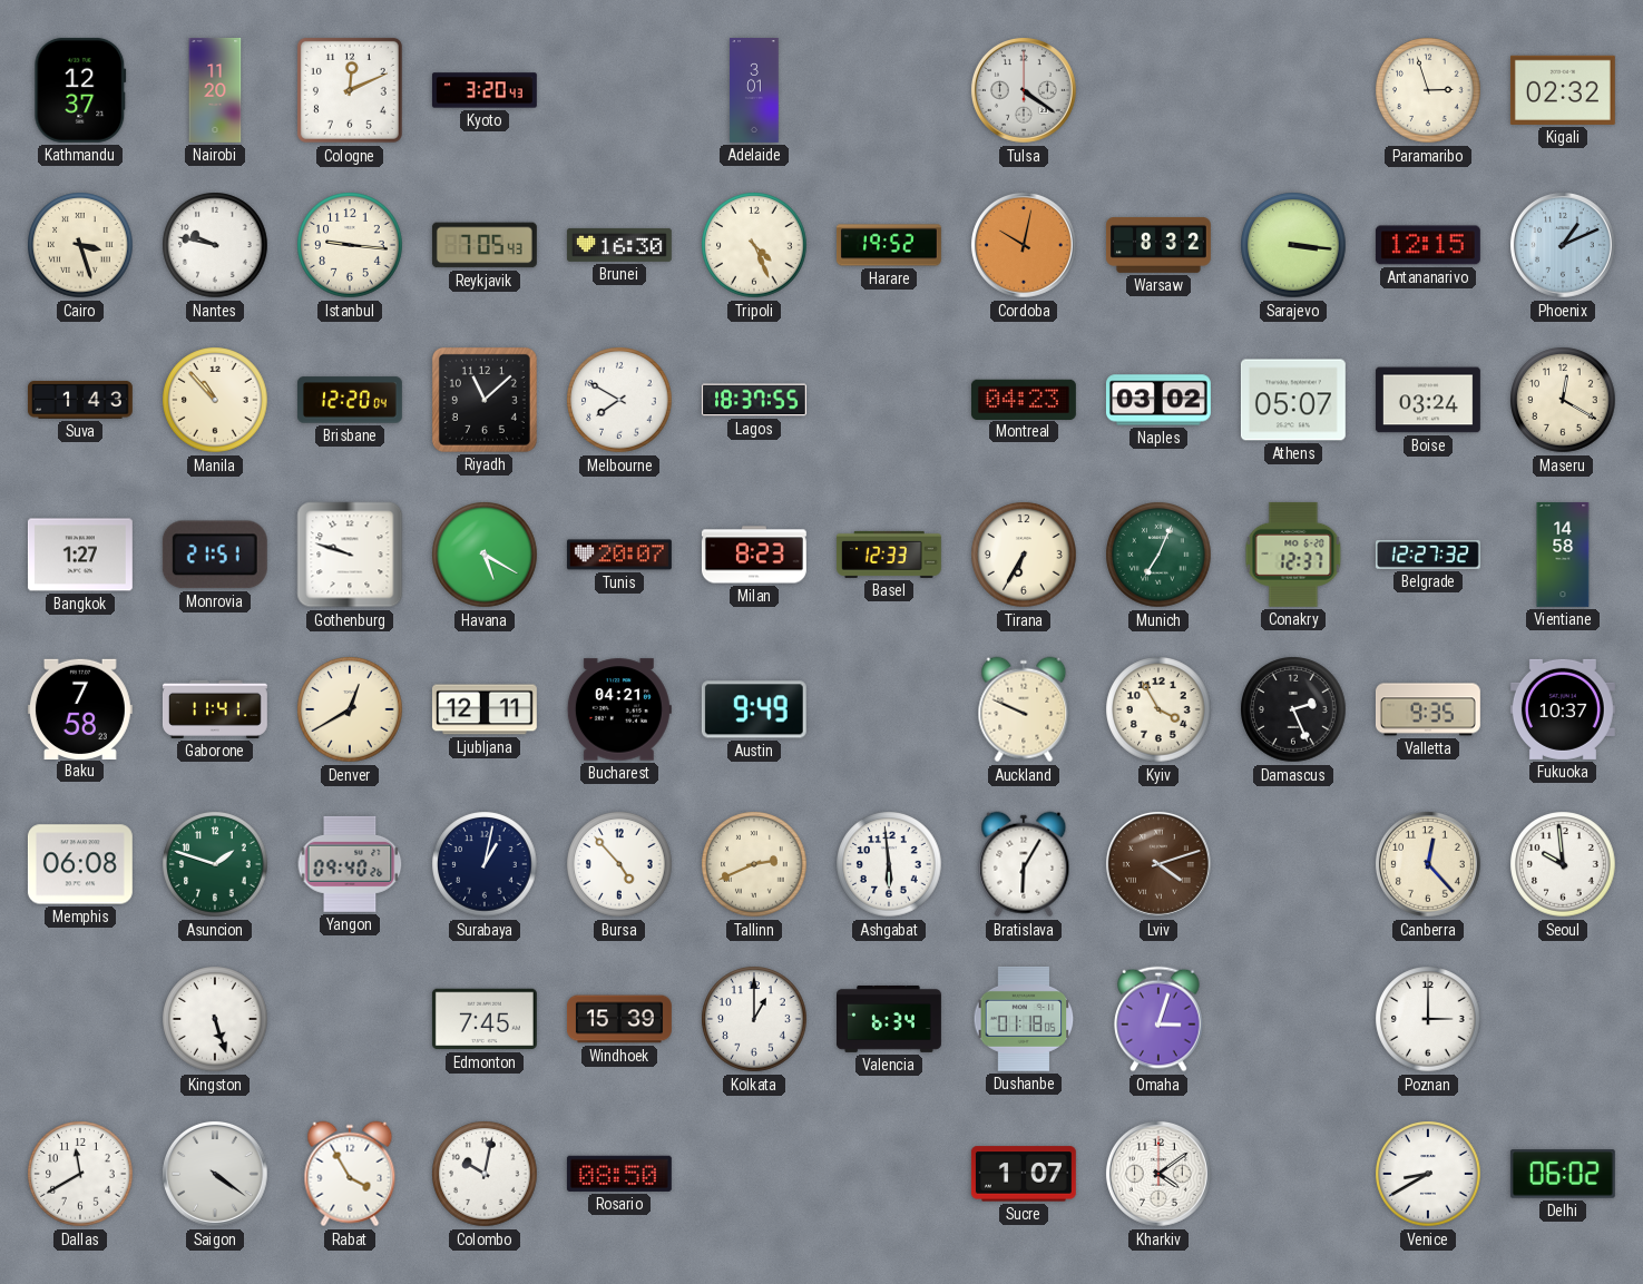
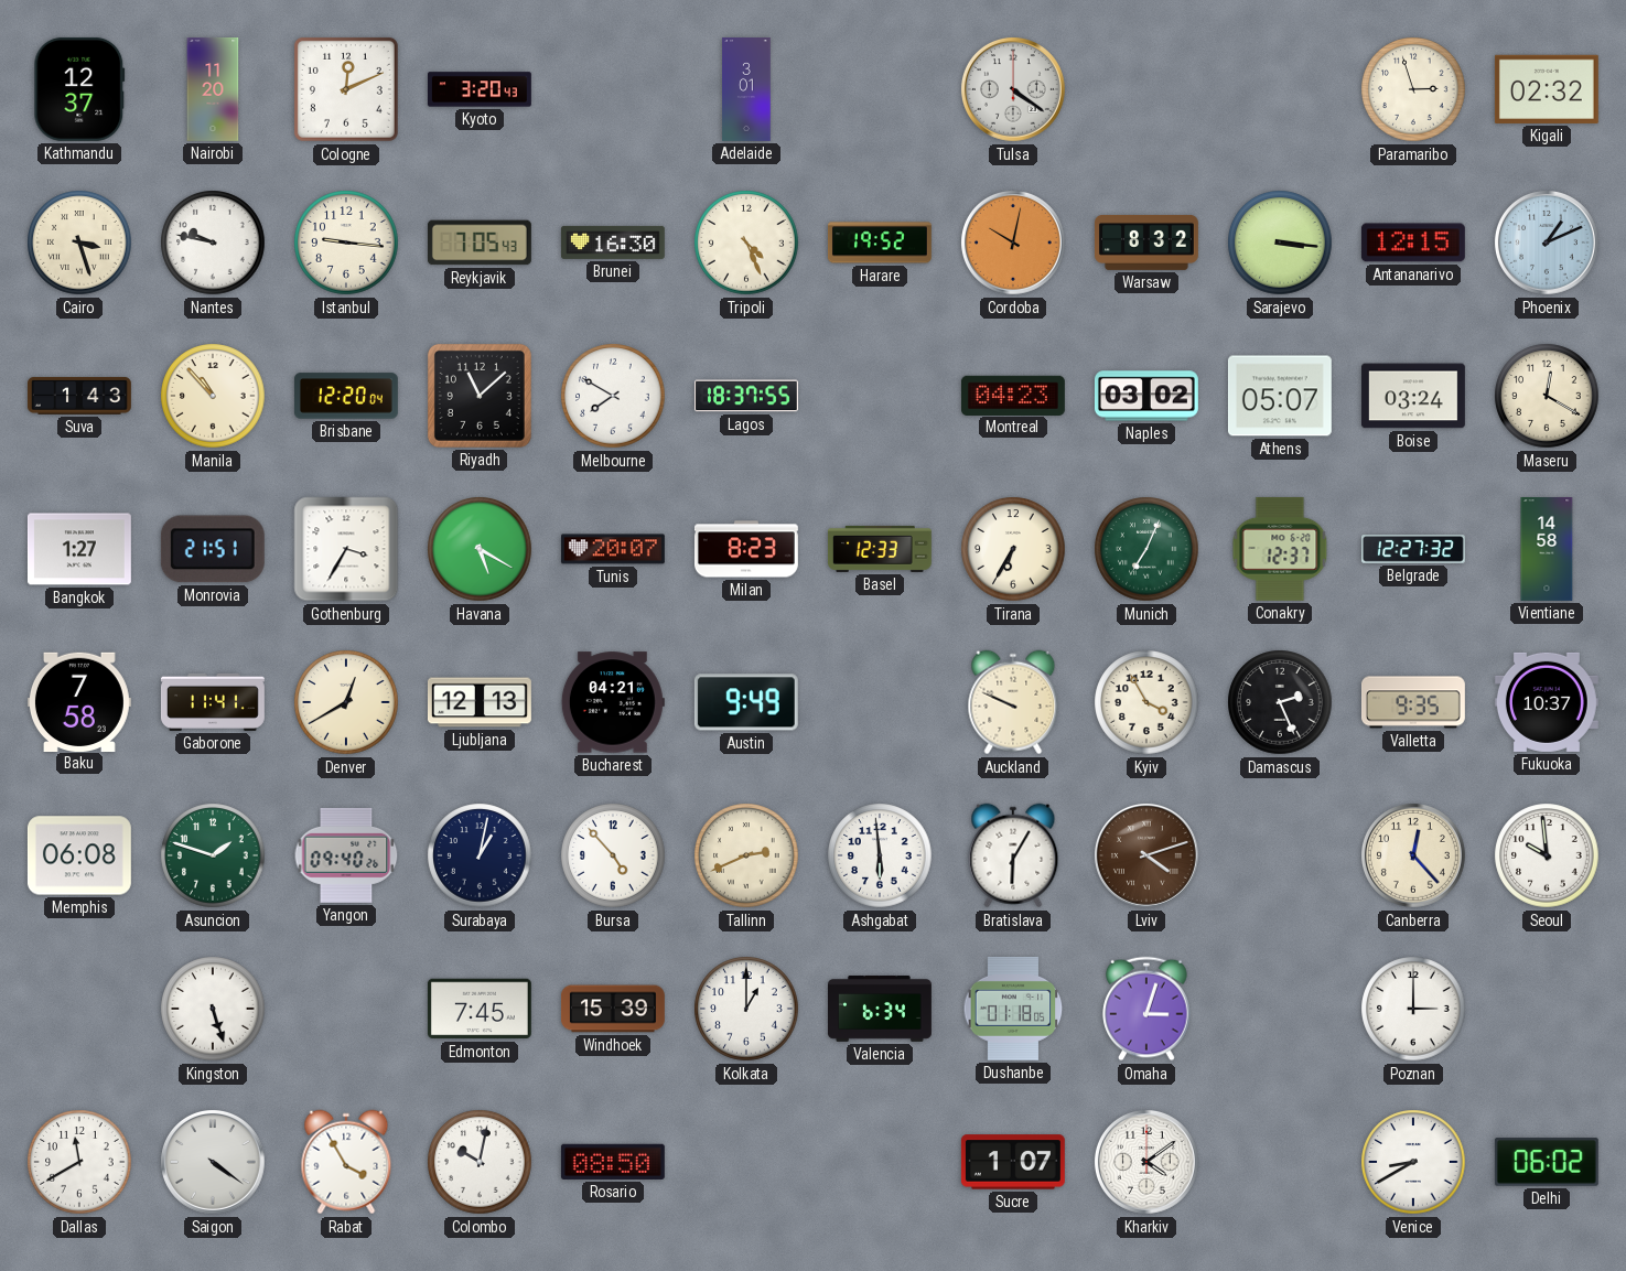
Gothenburg: 9:48 -> 3:35 (346, 549)
Ljubljana: 12:11 -> 12:13 (480, 702)
